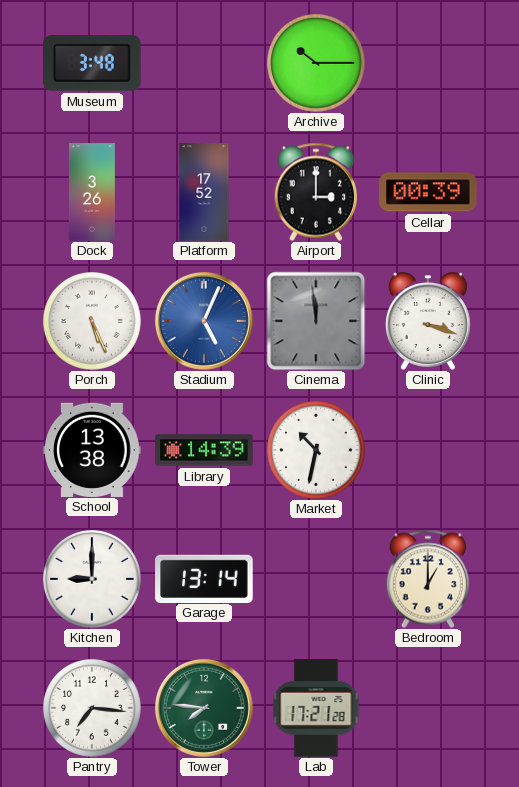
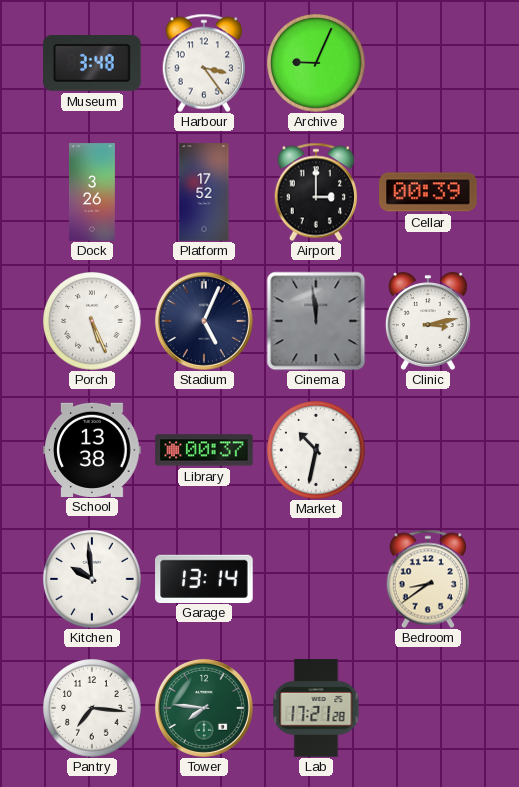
Harbour: none -> 3:24 (203, 63)
Archive: 10:15 -> 9:04 (316, 63)
Stadium dial: blue -> navy (204, 321)
Clinic: 3:18 -> 3:13 (428, 321)
Library: 14:39 -> 00:37 (204, 450)
Kitchen: 9:00 -> 9:59 (92, 579)
Bedroom: 1:00 -> 8:39 (427, 579)
